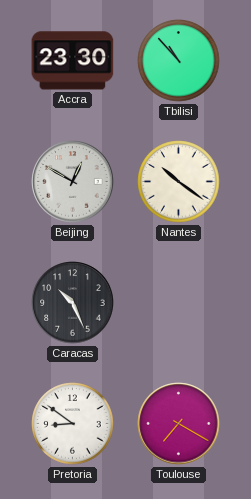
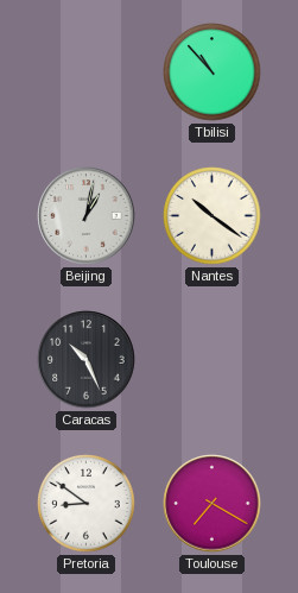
Accra: 23:30 -> none (73, 61)
Beijing: 12:50 -> 1:02 (87, 216)
